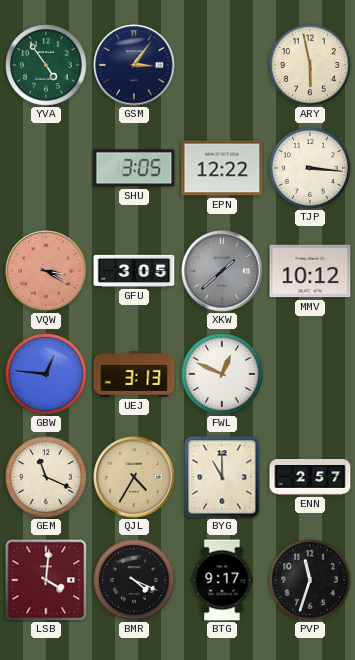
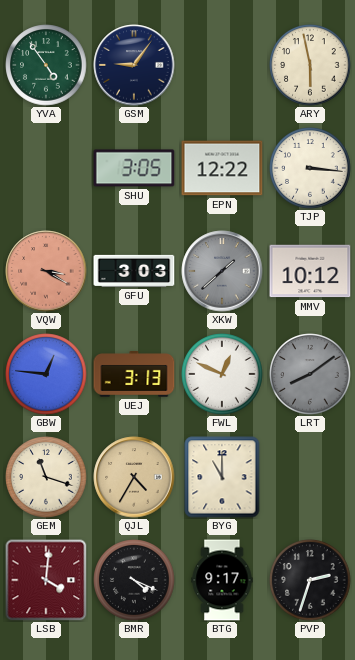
GSM: 3:06 -> 9:06 (134, 65)
GFU: 3:05 -> 3:03 (134, 271)
LRT: none -> 8:09 (310, 374)
GEM: 11:19 -> 11:18 (46, 477)
ENN: 2:57 -> none (310, 478)
PVP: 11:33 -> 2:33 (310, 580)
